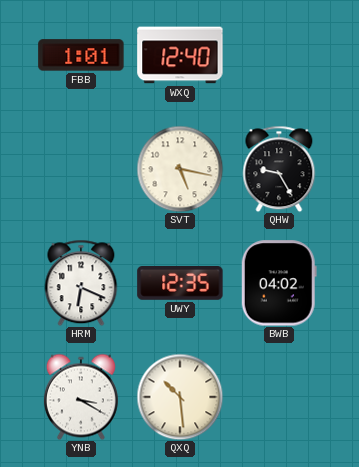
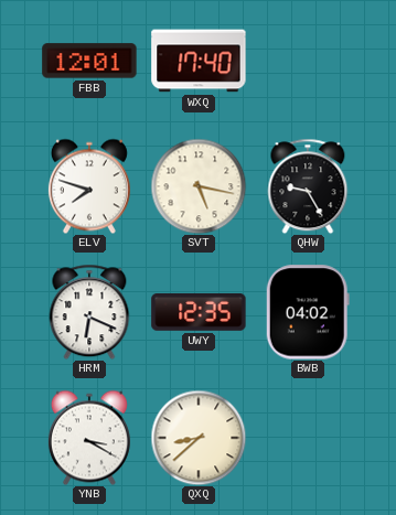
FBB: 1:01 -> 12:01 (89, 61)
WXQ: 12:40 -> 17:40 (199, 61)
ELV: none -> 7:48 (89, 186)
QXQ: 10:29 -> 8:38 (199, 438)
